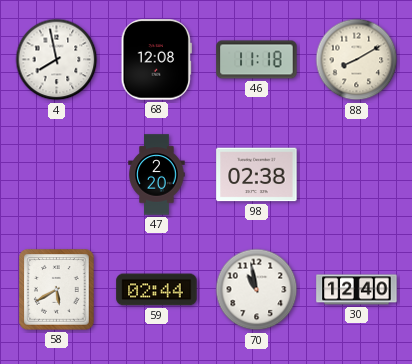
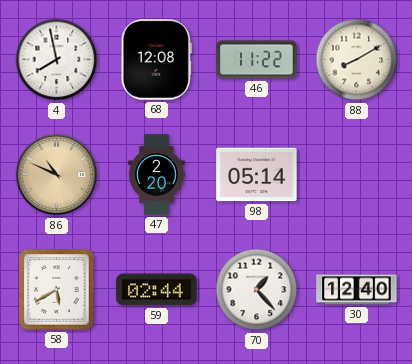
46: 11:18 -> 11:22 (257, 60)
86: none -> 10:49 (57, 175)
98: 02:38 -> 05:14 (257, 175)
70: 10:58 -> 1:23 (257, 290)
